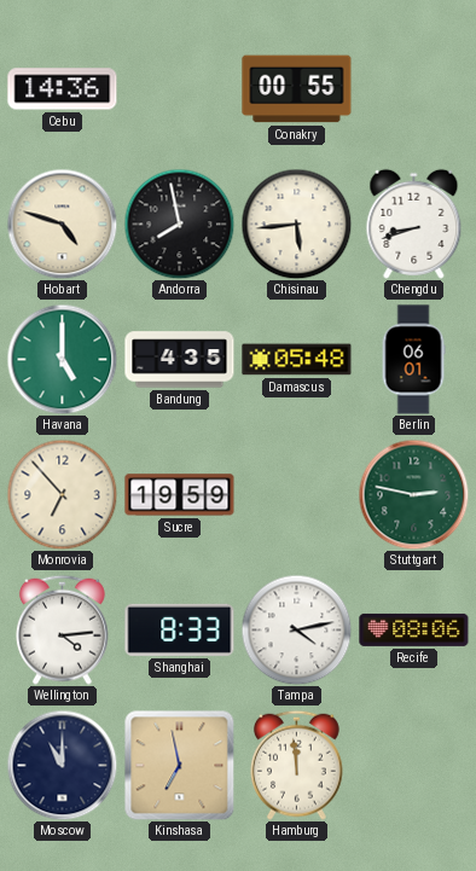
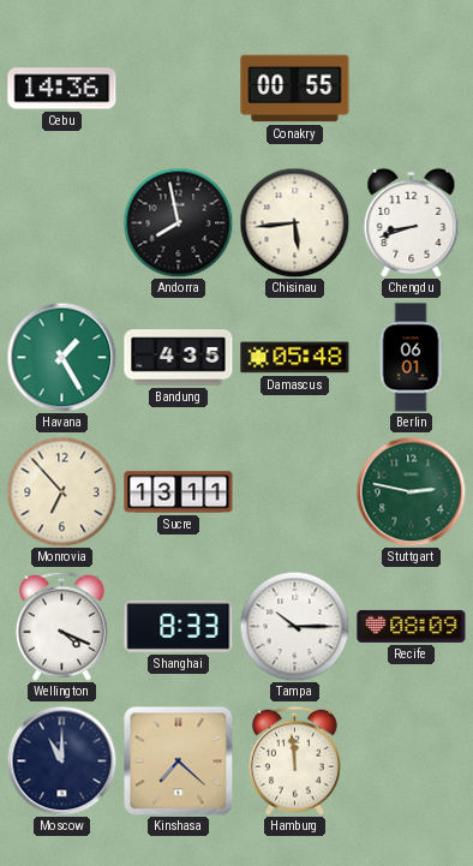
Hobart: 4:48 -> none (62, 223)
Havana: 5:00 -> 1:25 (61, 357)
Sucre: 19:59 -> 13:11 (179, 492)
Wellington: 4:14 -> 4:19 (61, 626)
Tampa: 4:13 -> 10:15 (294, 626)
Recife: 08:06 -> 08:09 (412, 626)
Kinshasa: 6:58 -> 7:22 (178, 760)
